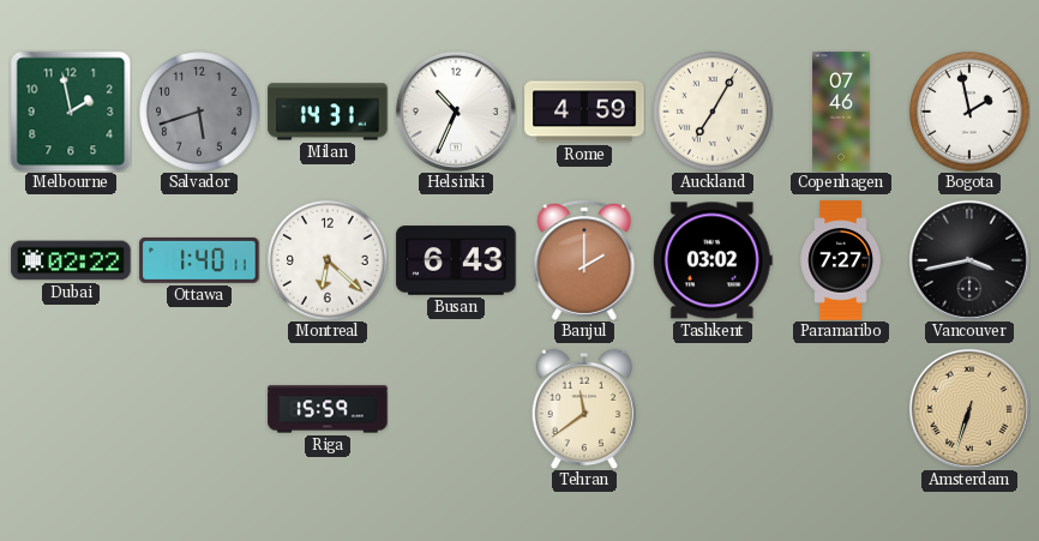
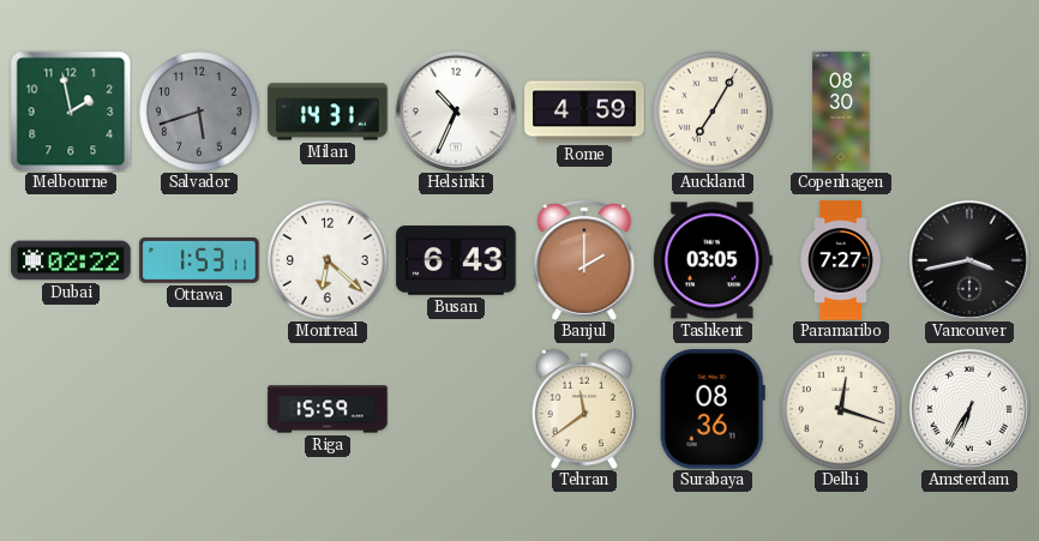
Copenhagen: 07:46 -> 08:30 (841, 112)
Bogota: 1:58 -> none (971, 113)
Ottawa: 1:40 -> 1:53 (199, 260)
Tashkent: 03:02 -> 03:05 (713, 260)
Surabaya: none -> 08:36 (713, 409)
Delhi: none -> 12:18 (842, 410)
Amsterdam: 6:33 -> 6:35 (969, 409)
Amsterdam dial: champagne -> white (969, 409)
